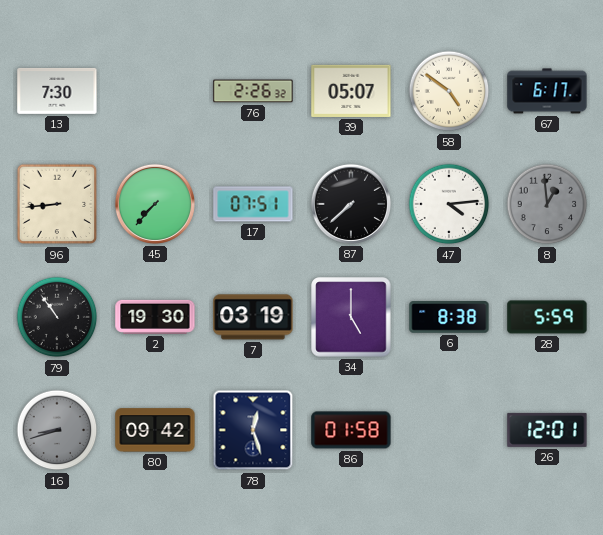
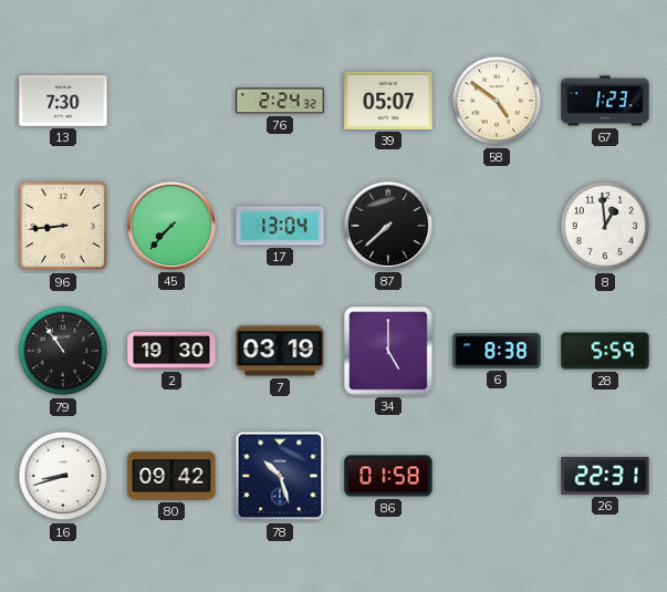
76: 2:26 -> 2:24 (280, 101)
67: 6:17 -> 1:23 (605, 101)
17: 07:51 -> 13:04 (280, 226)
47: 4:14 -> none (449, 204)
8 dial: grey -> white (605, 226)
16 dial: grey -> white (63, 476)
78: 12:27 -> 10:27 (280, 476)
26: 12:01 -> 22:31 (605, 476)
